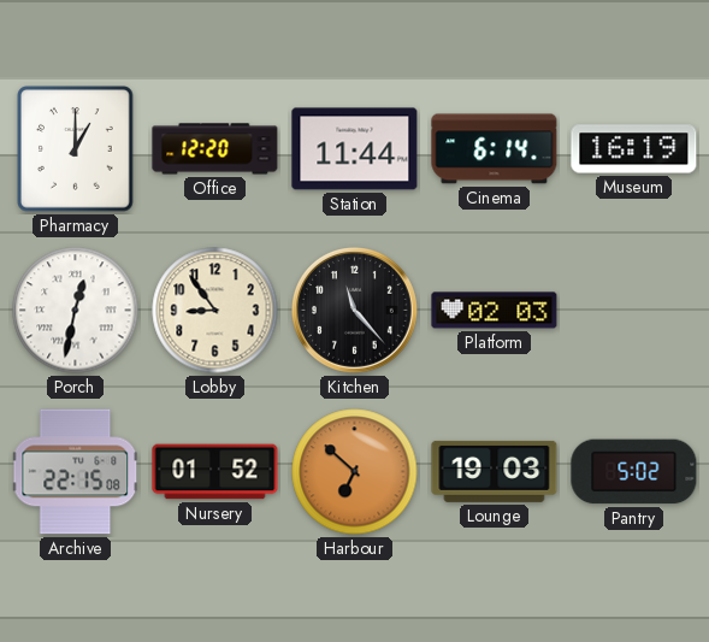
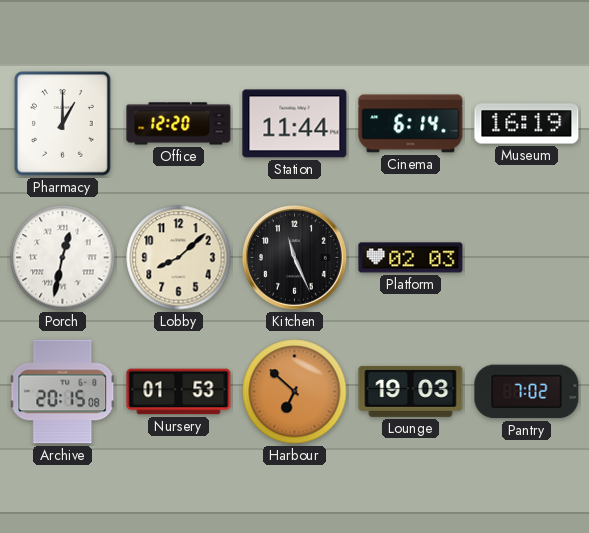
Lobby: 8:54 -> 8:08 (179, 258)
Kitchen: 11:23 -> 11:26 (295, 258)
Archive: 22:15 -> 20:15 (63, 392)
Nursery: 01:52 -> 01:53 (179, 392)
Pantry: 5:02 -> 7:02 (527, 392)
